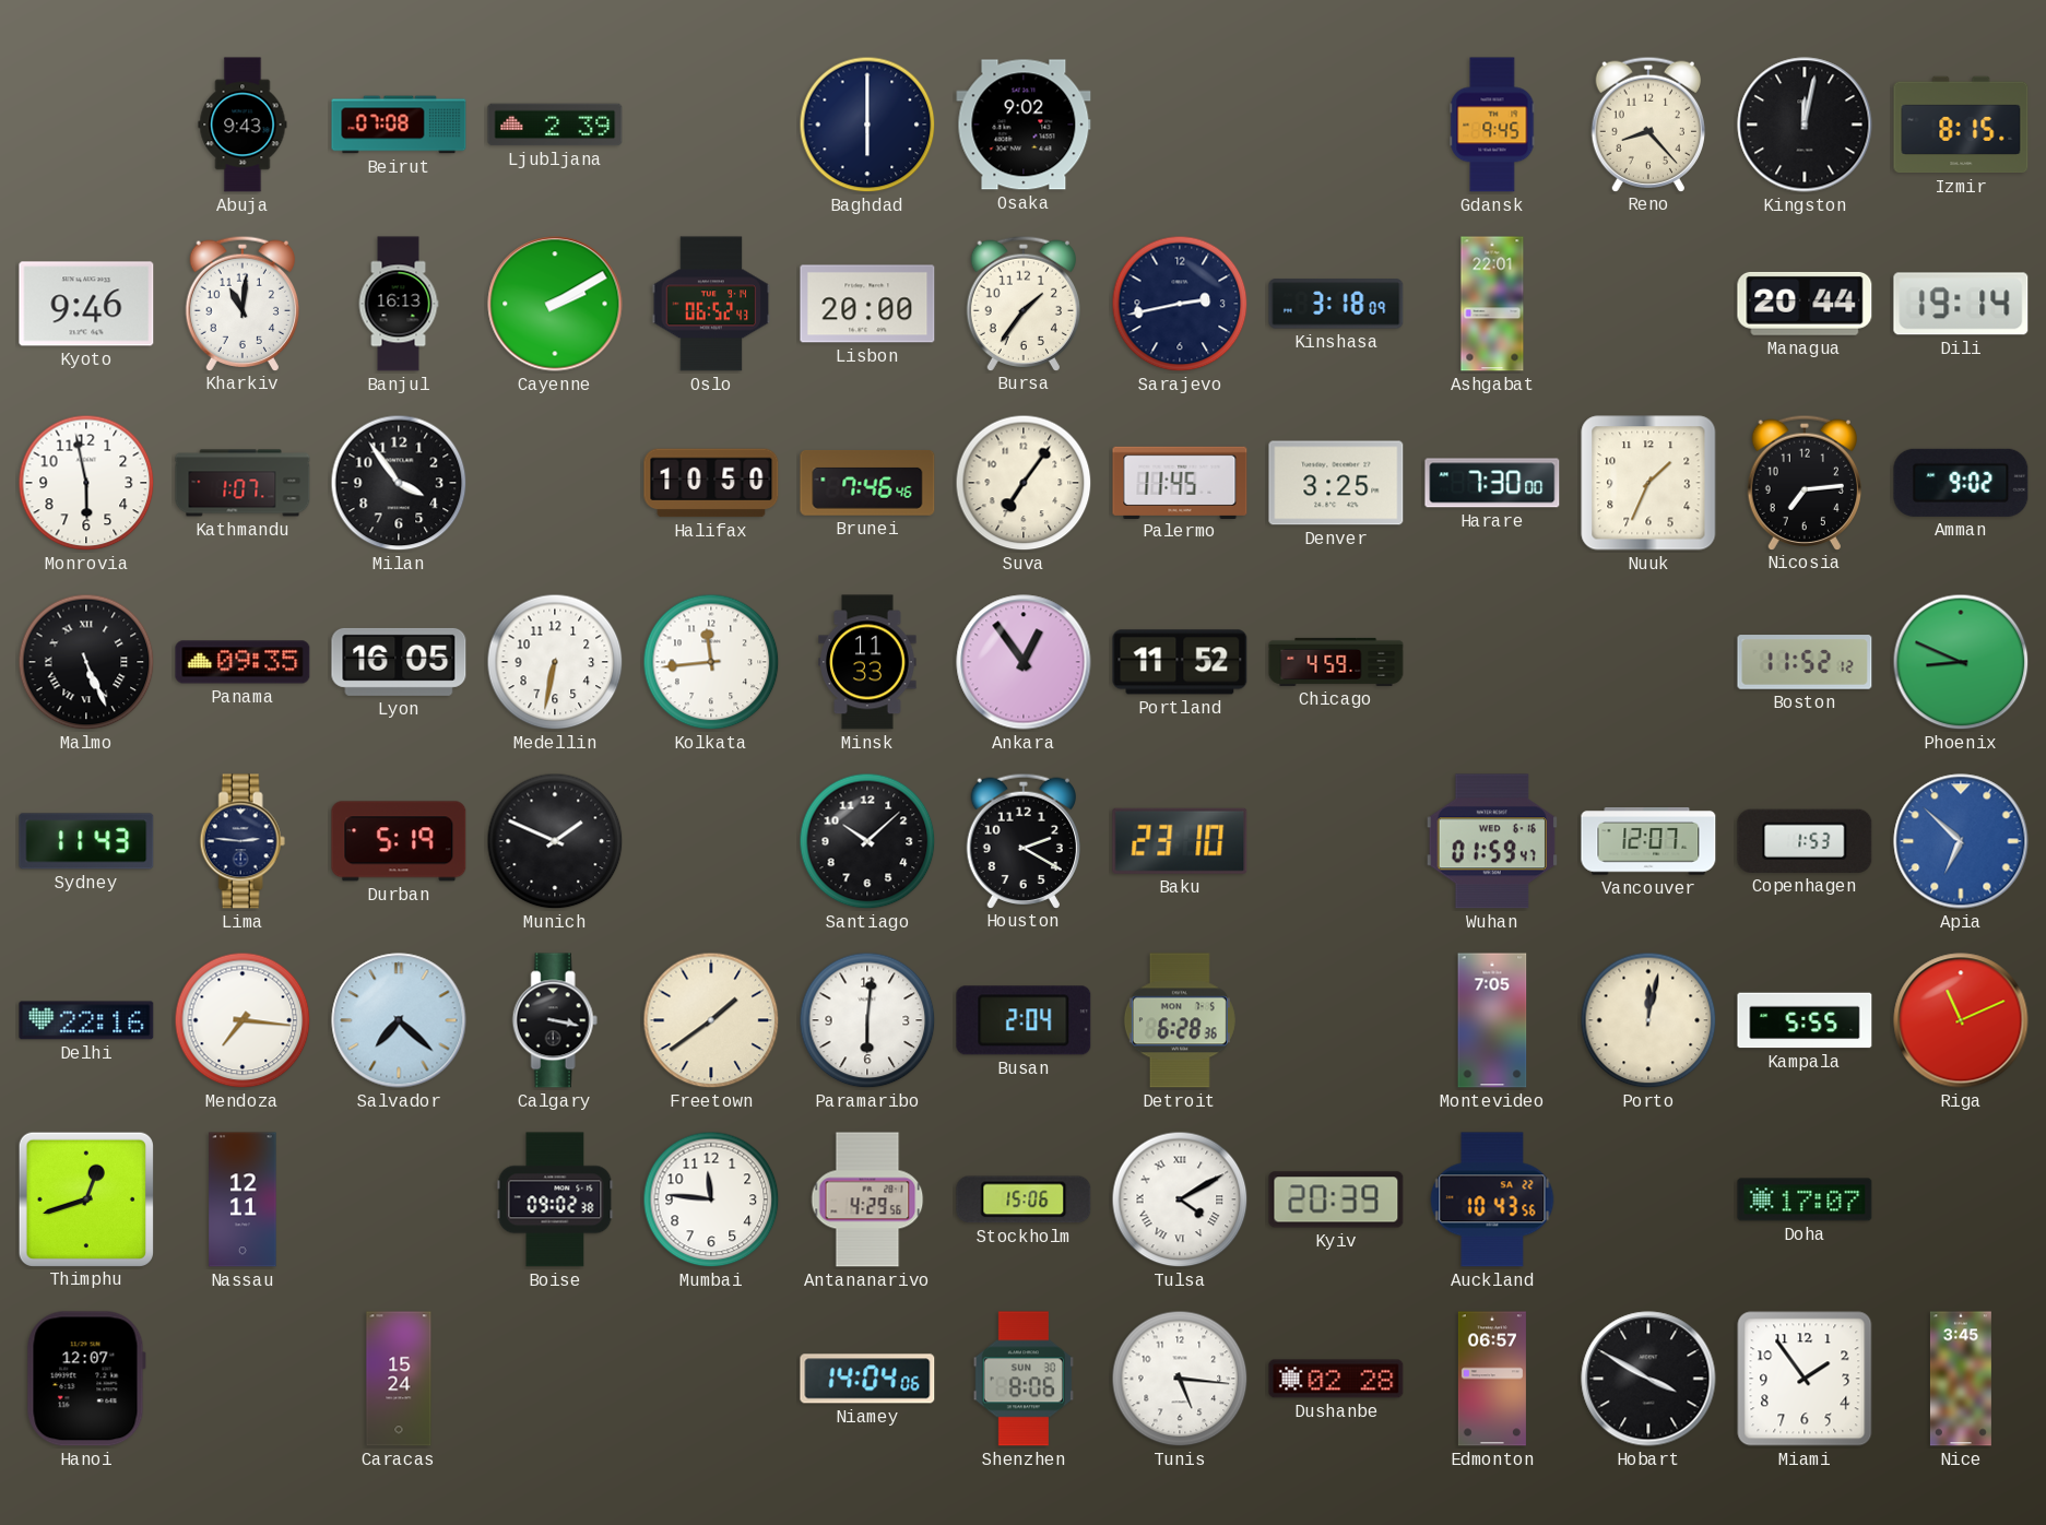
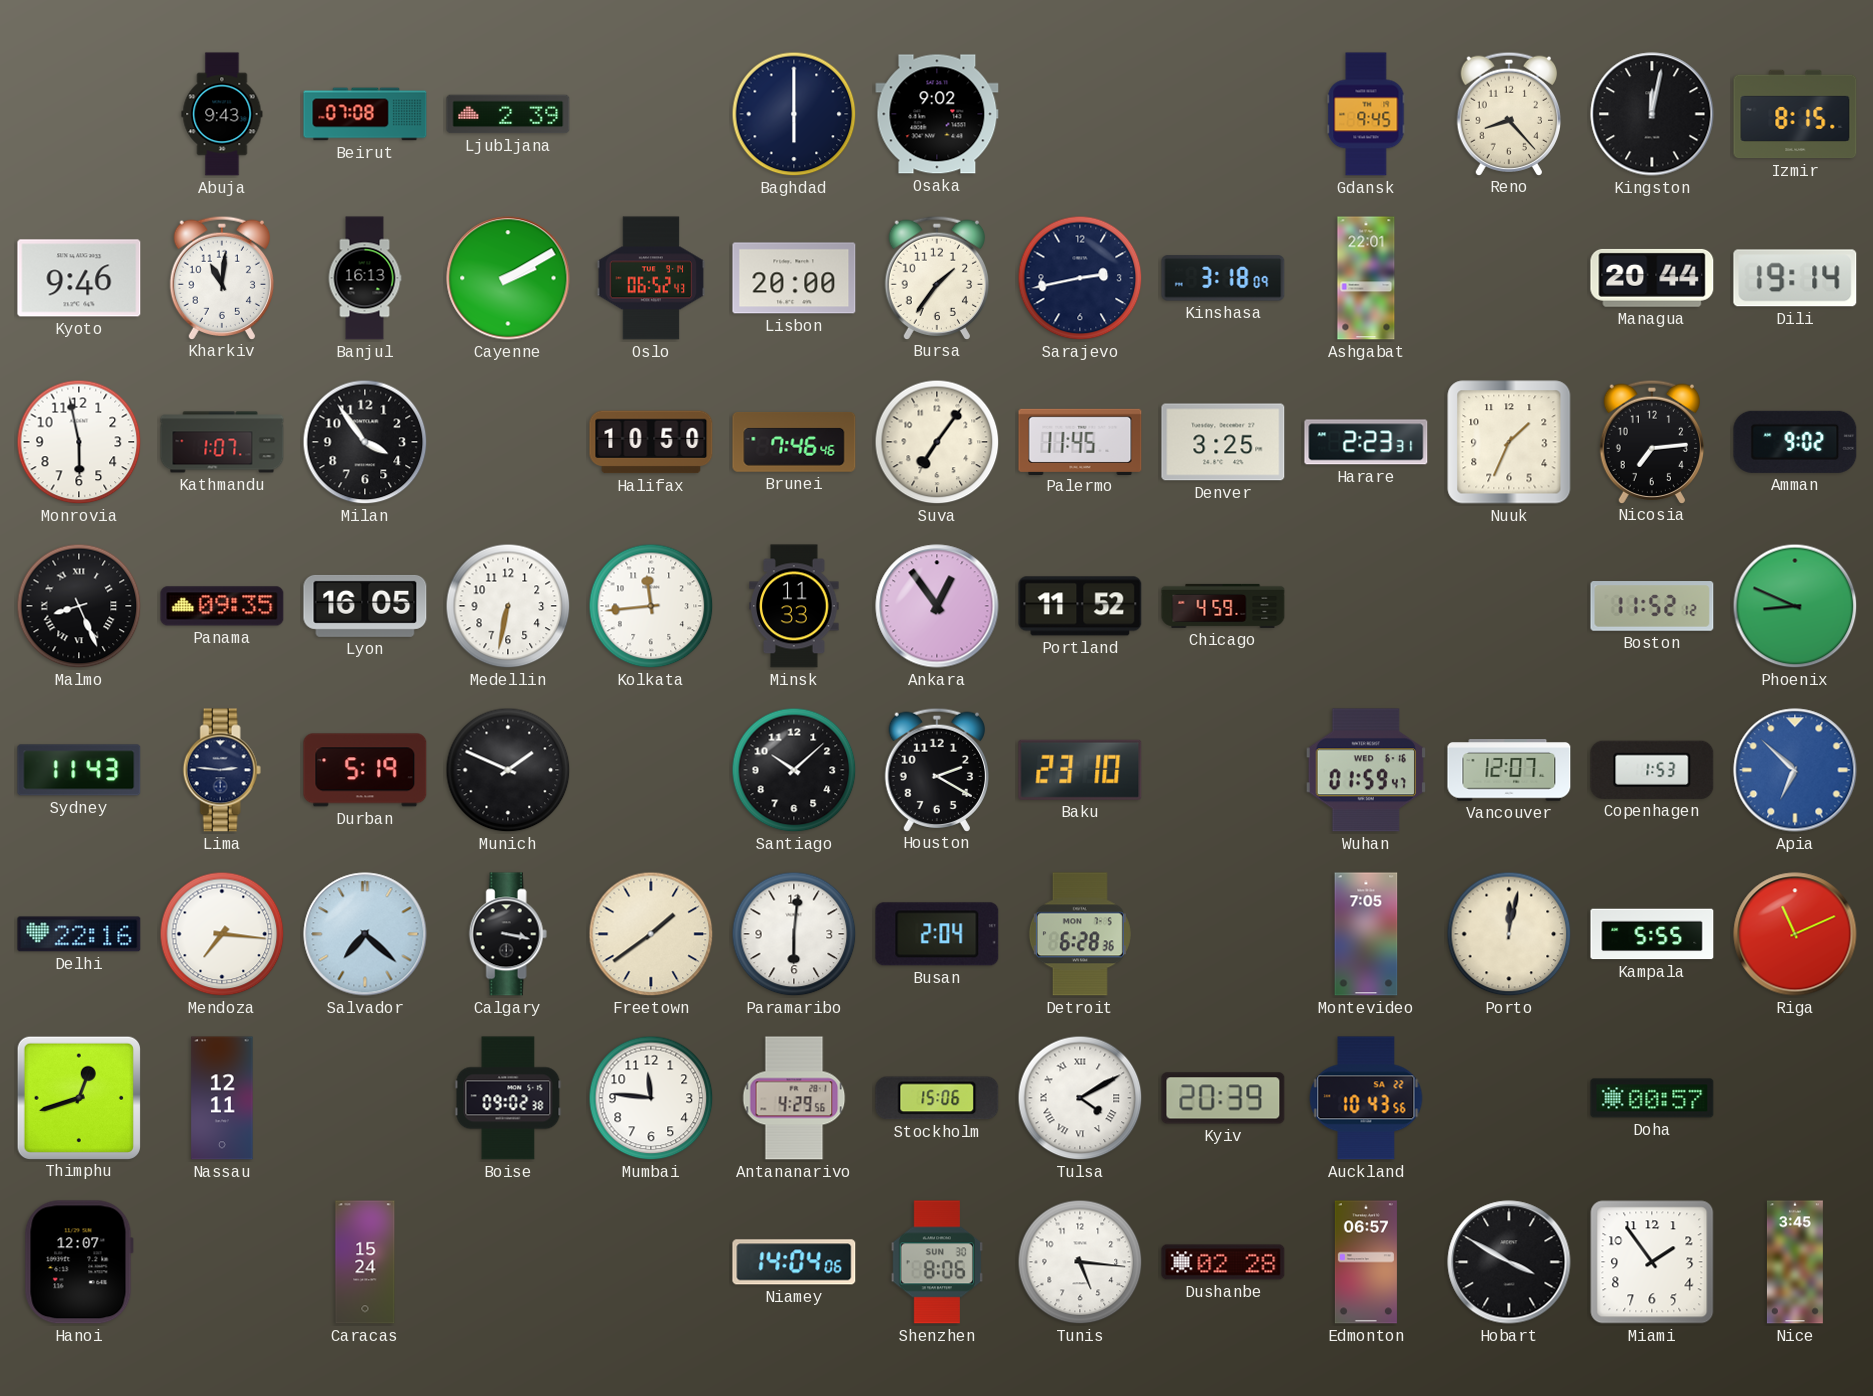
Harare: 7:30 -> 2:23 (1366, 442)
Malmo: 5:26 -> 8:26 (79, 606)
Doha: 17:07 -> 00:57 (1652, 1098)
